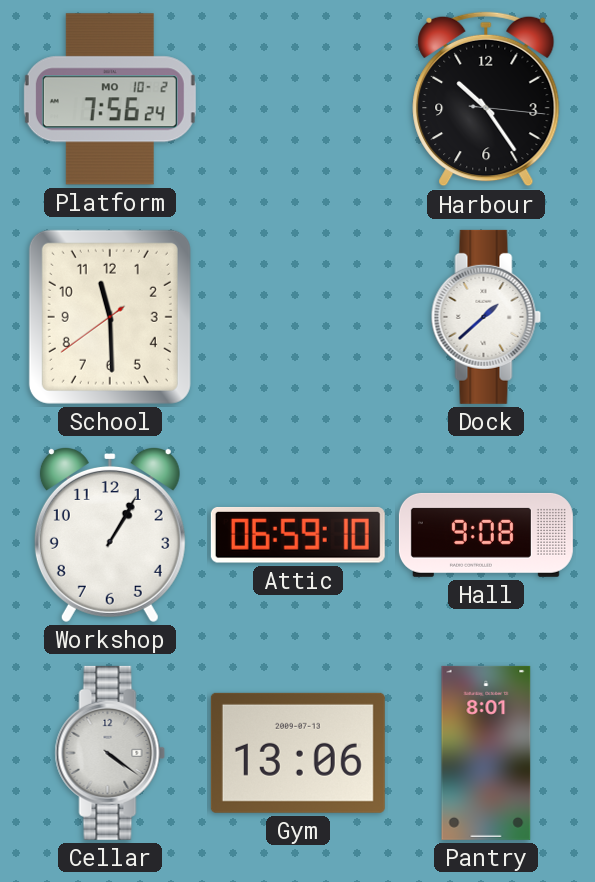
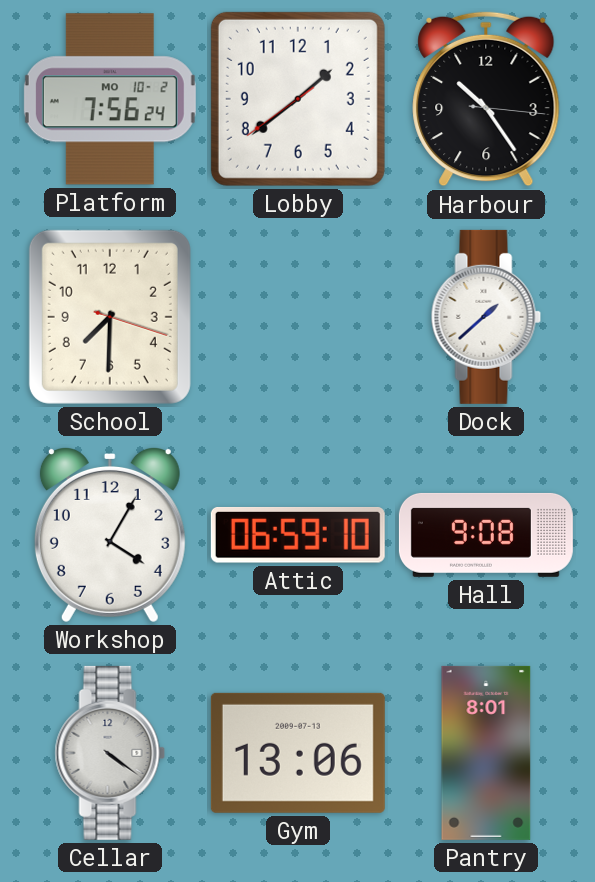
Lobby: none -> 1:38 (298, 99)
School: 11:29 -> 7:30 (110, 317)
Workshop: 1:05 -> 4:05 (110, 534)
